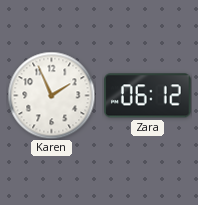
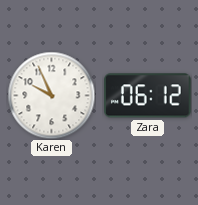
Karen: 1:56 -> 9:56 (51, 95)
